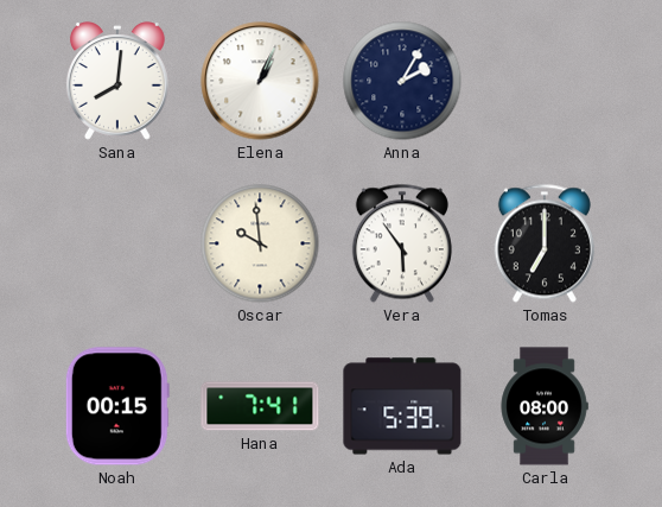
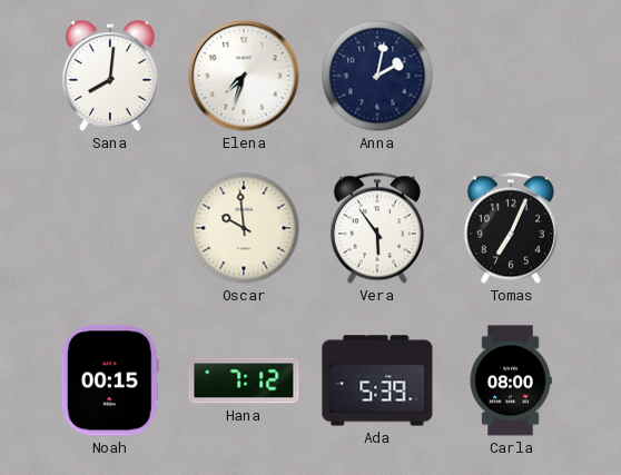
Elena: 1:04 -> 7:33 (244, 76)
Anna: 2:05 -> 2:02 (377, 76)
Tomas: 7:00 -> 7:04 (511, 228)
Hana: 7:41 -> 7:12 (244, 380)
